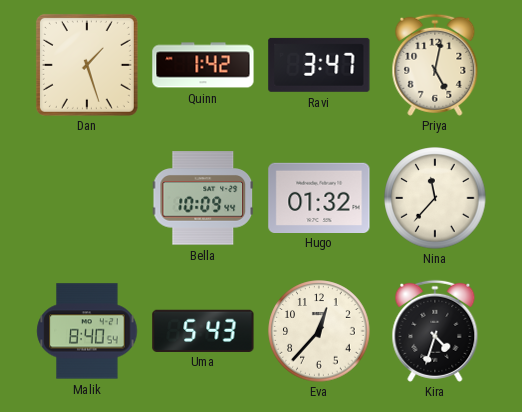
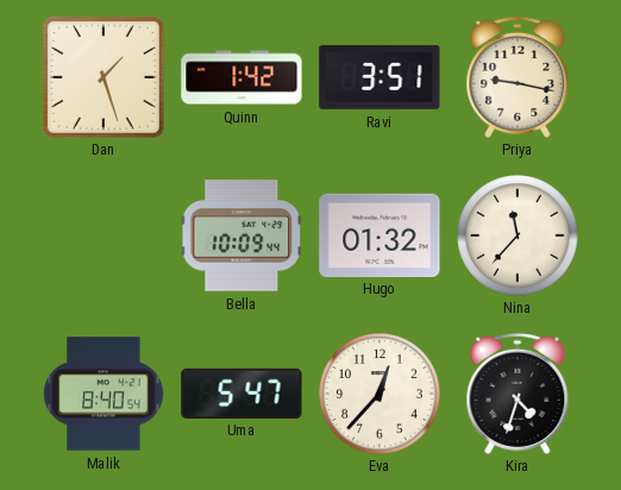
Ravi: 3:47 -> 3:51 (379, 77)
Priya: 5:02 -> 9:17 (517, 77)
Uma: 5:43 -> 5:47 (241, 392)
